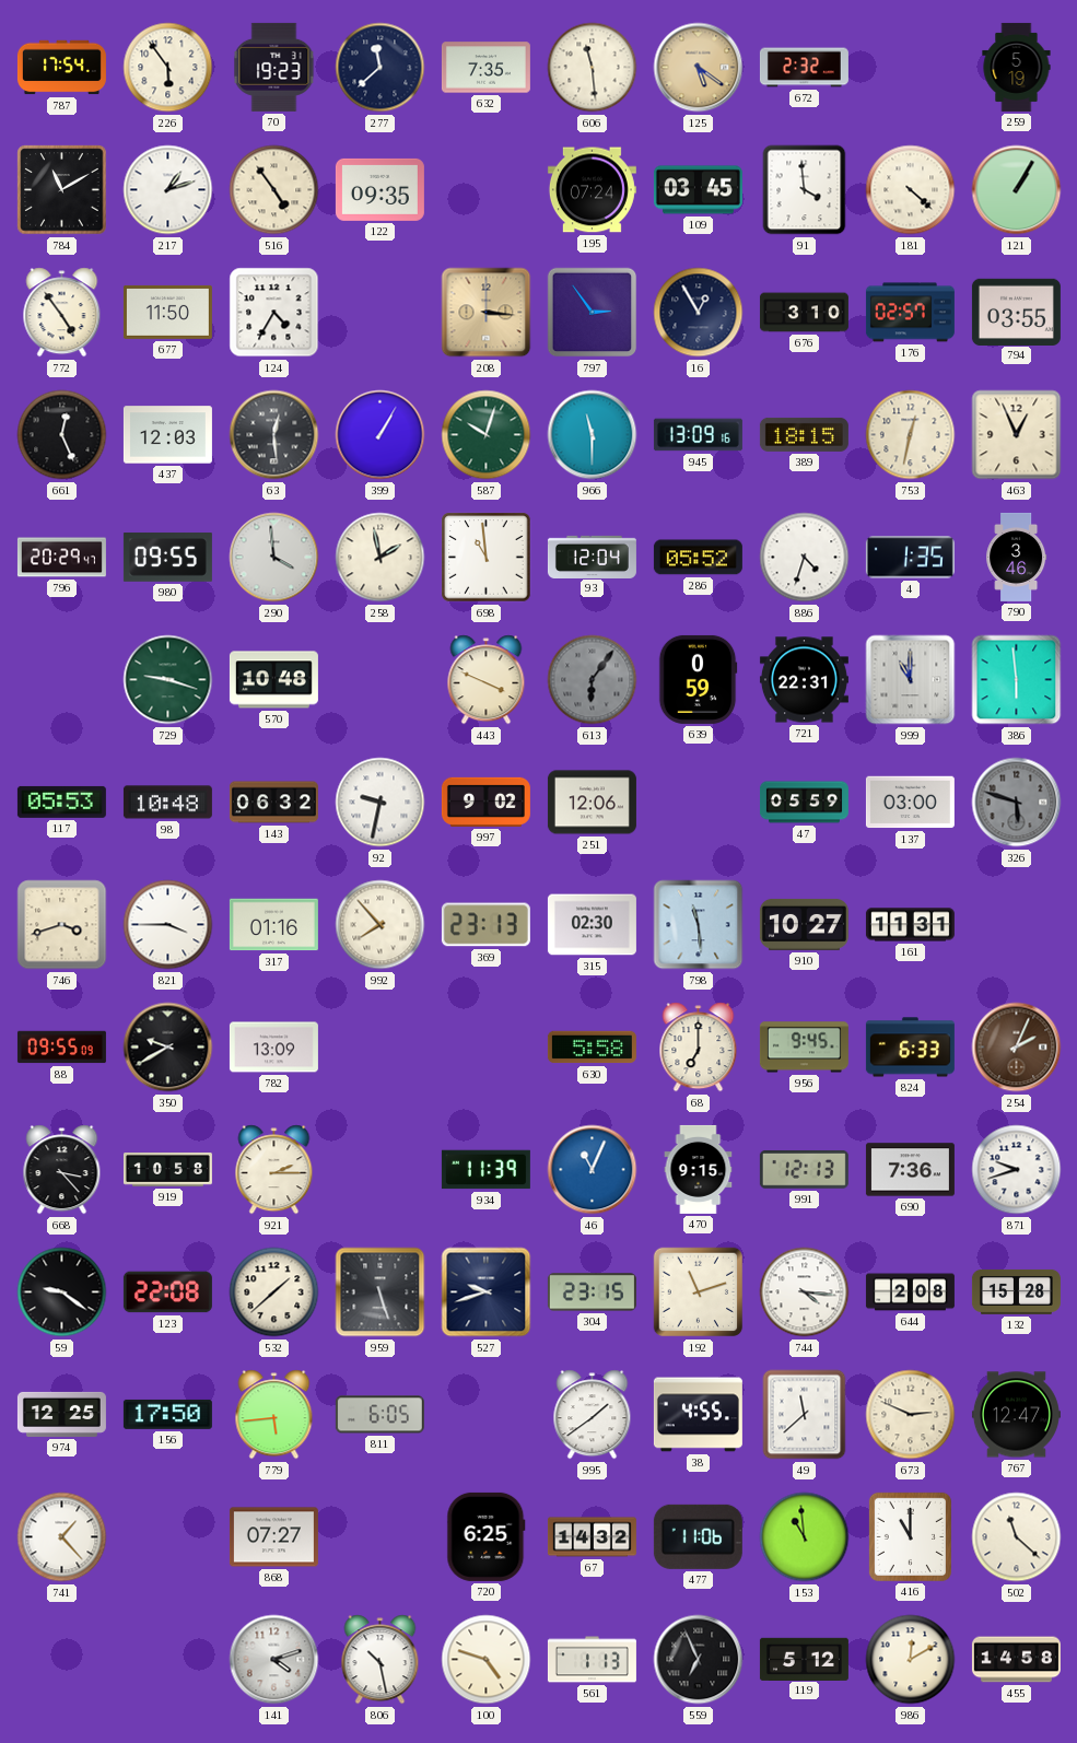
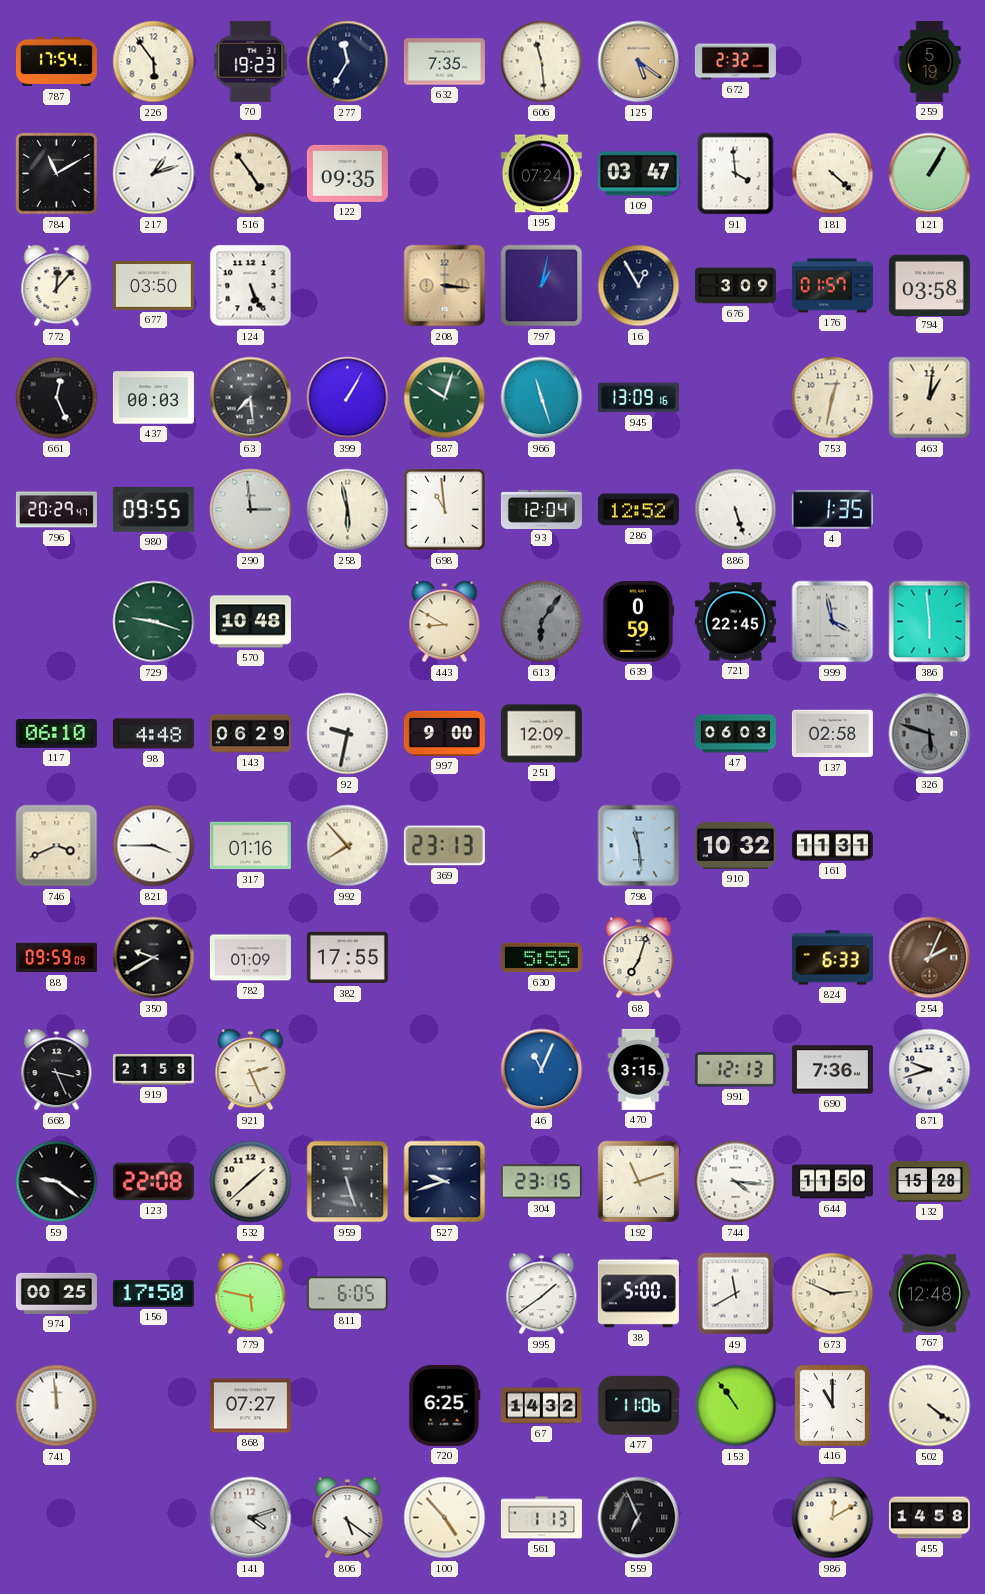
277: 11:38 -> 11:35 (348, 62)
109: 03:45 -> 03:47 (638, 174)
772: 4:54 -> 12:07 (57, 286)
677: 11:50 -> 03:50 (153, 285)
124: 4:35 -> 5:26 (251, 286)
797: 2:54 -> 1:02 (542, 286)
676: 3:10 -> 3:09 (735, 286)
176: 02:57 -> 01:57 (832, 286)
794: 03:55 -> 03:58 (929, 285)
437: 12:03 -> 00:03 (153, 398)
63: 12:29 -> 7:29 (251, 398)
966: 11:30 -> 11:27 (542, 398)
389: 18:15 -> none (804, 434)
463: 12:56 -> 1:01 (930, 398)
290: 3:59 -> 2:59 (251, 510)
258: 1:58 -> 5:58 (348, 510)
286: 05:52 -> 12:52 (638, 510)
886: 4:33 -> 5:27 (736, 510)
790: 3:46 -> none (1017, 557)
443: 3:49 -> 8:50 (445, 622)
721: 22:31 -> 22:45 (735, 622)
999: 11:00 -> 3:58 (833, 622)
117: 05:53 -> 06:10 (56, 733)
98: 10:48 -> 4:48 (153, 734)
143: 06:32 -> 06:29 (250, 734)
997: 9:02 -> 9:00 (444, 733)
251: 12:06 -> 12:09 (541, 734)
47: 05:59 -> 06:03 (735, 734)
137: 03:00 -> 02:58 (832, 734)
746: 3:42 -> 3:41 (57, 846)
315: 02:30 -> none (592, 925)
910: 10:27 -> 10:32 (735, 845)
88: 09:55 -> 09:59 (56, 958)
782: 13:09 -> 01:09 (250, 958)
382: none -> 17:55 (347, 958)
630: 5:58 -> 5:55 (541, 958)
68: 7:00 -> 7:03 (639, 958)
956: 9:45 -> none (804, 1048)
668: 3:23 -> 3:26 (57, 1070)
919: 10:58 -> 21:58 (153, 1070)
921: 2:15 -> 2:26 (251, 1070)
934: 11:39 -> none (485, 1170)
470: 9:15 -> 3:15 (639, 1069)
644: 2:08 -> 11:50 (832, 1182)
974: 12:25 -> 00:25 (56, 1293)
779: 5:44 -> 5:47 (251, 1294)
38: 4:55 -> 5:00 (638, 1294)
49: 11:38 -> 11:40 (736, 1294)
767: 12:47 -> 12:48 (929, 1294)
741: 1:23 -> 11:59 (57, 1406)
153: 10:59 -> 10:54 (736, 1406)
502: 11:22 -> 4:21 (930, 1406)
806: 10:28 -> 5:21 (348, 1518)
100: 4:48 -> 4:53 (445, 1518)
119: 5:12 -> none (804, 1659)
